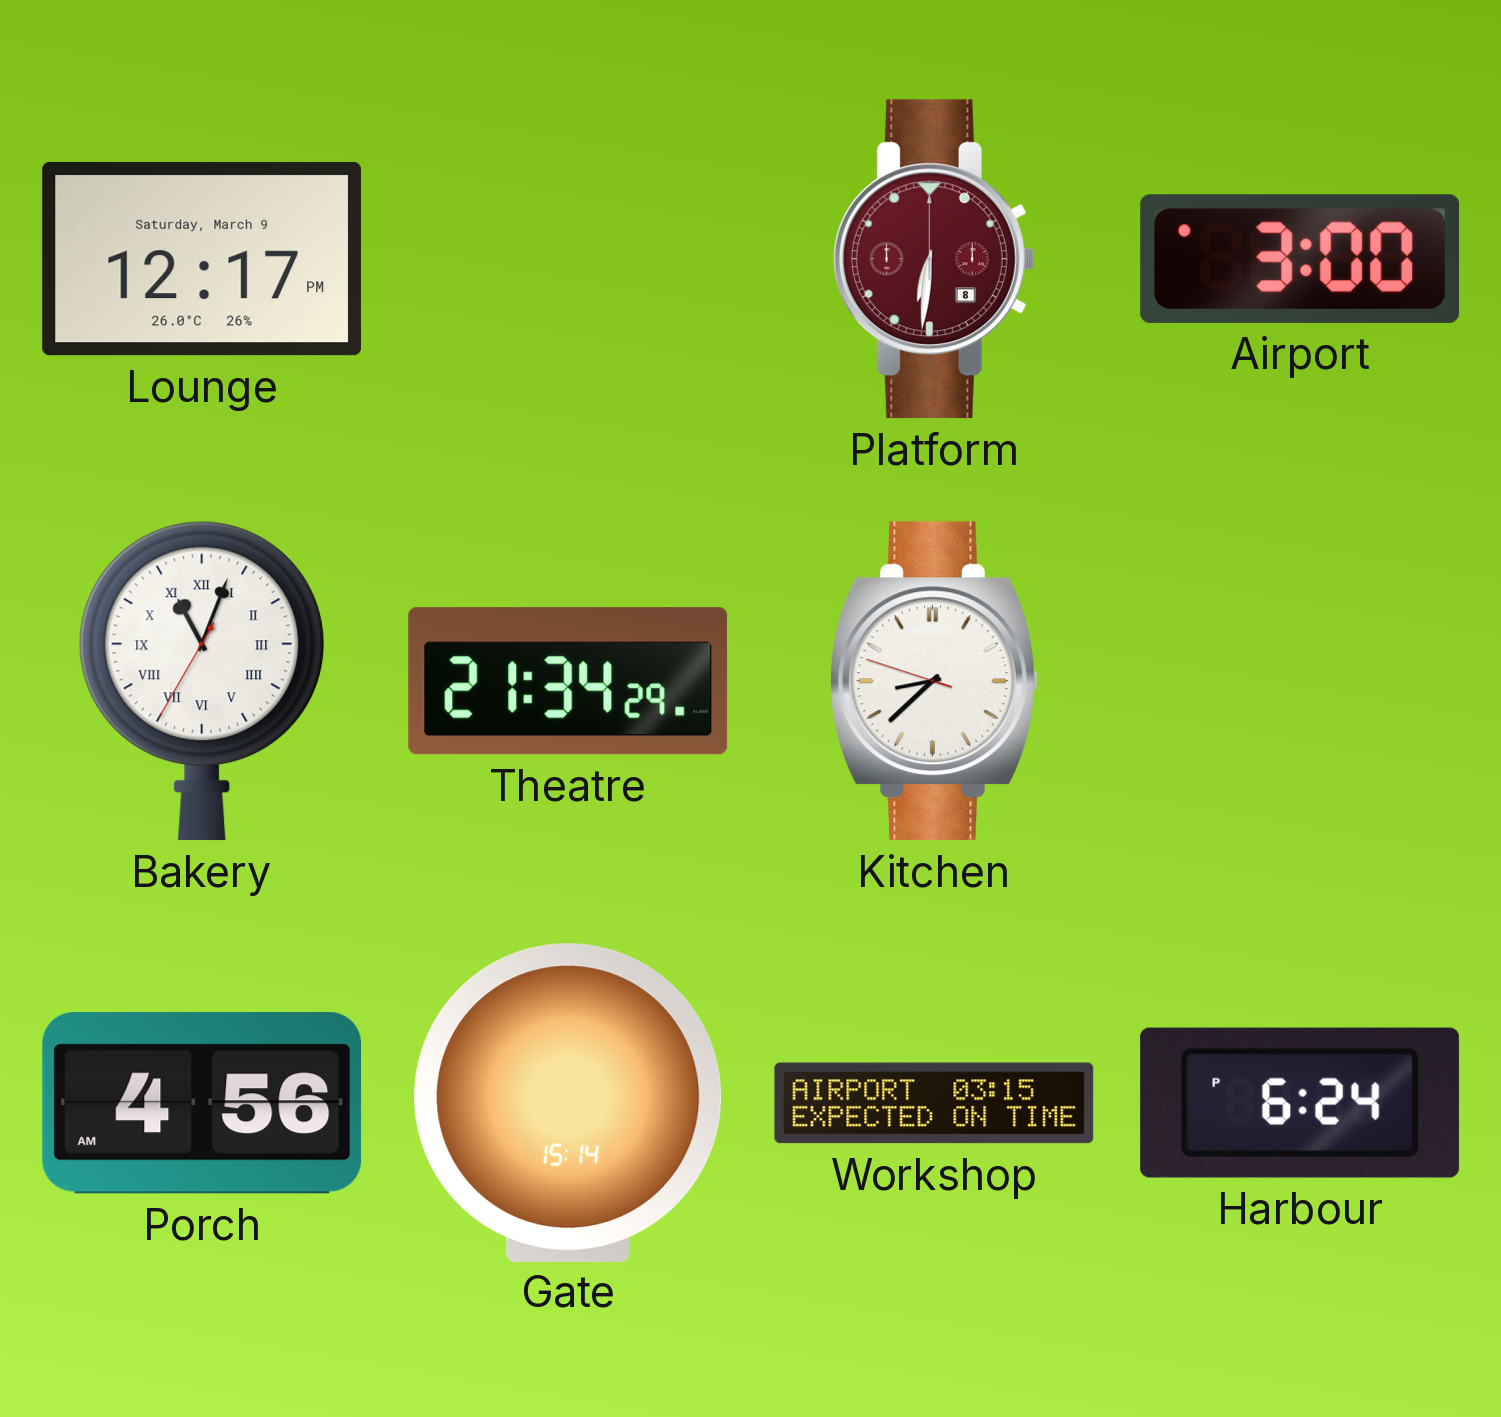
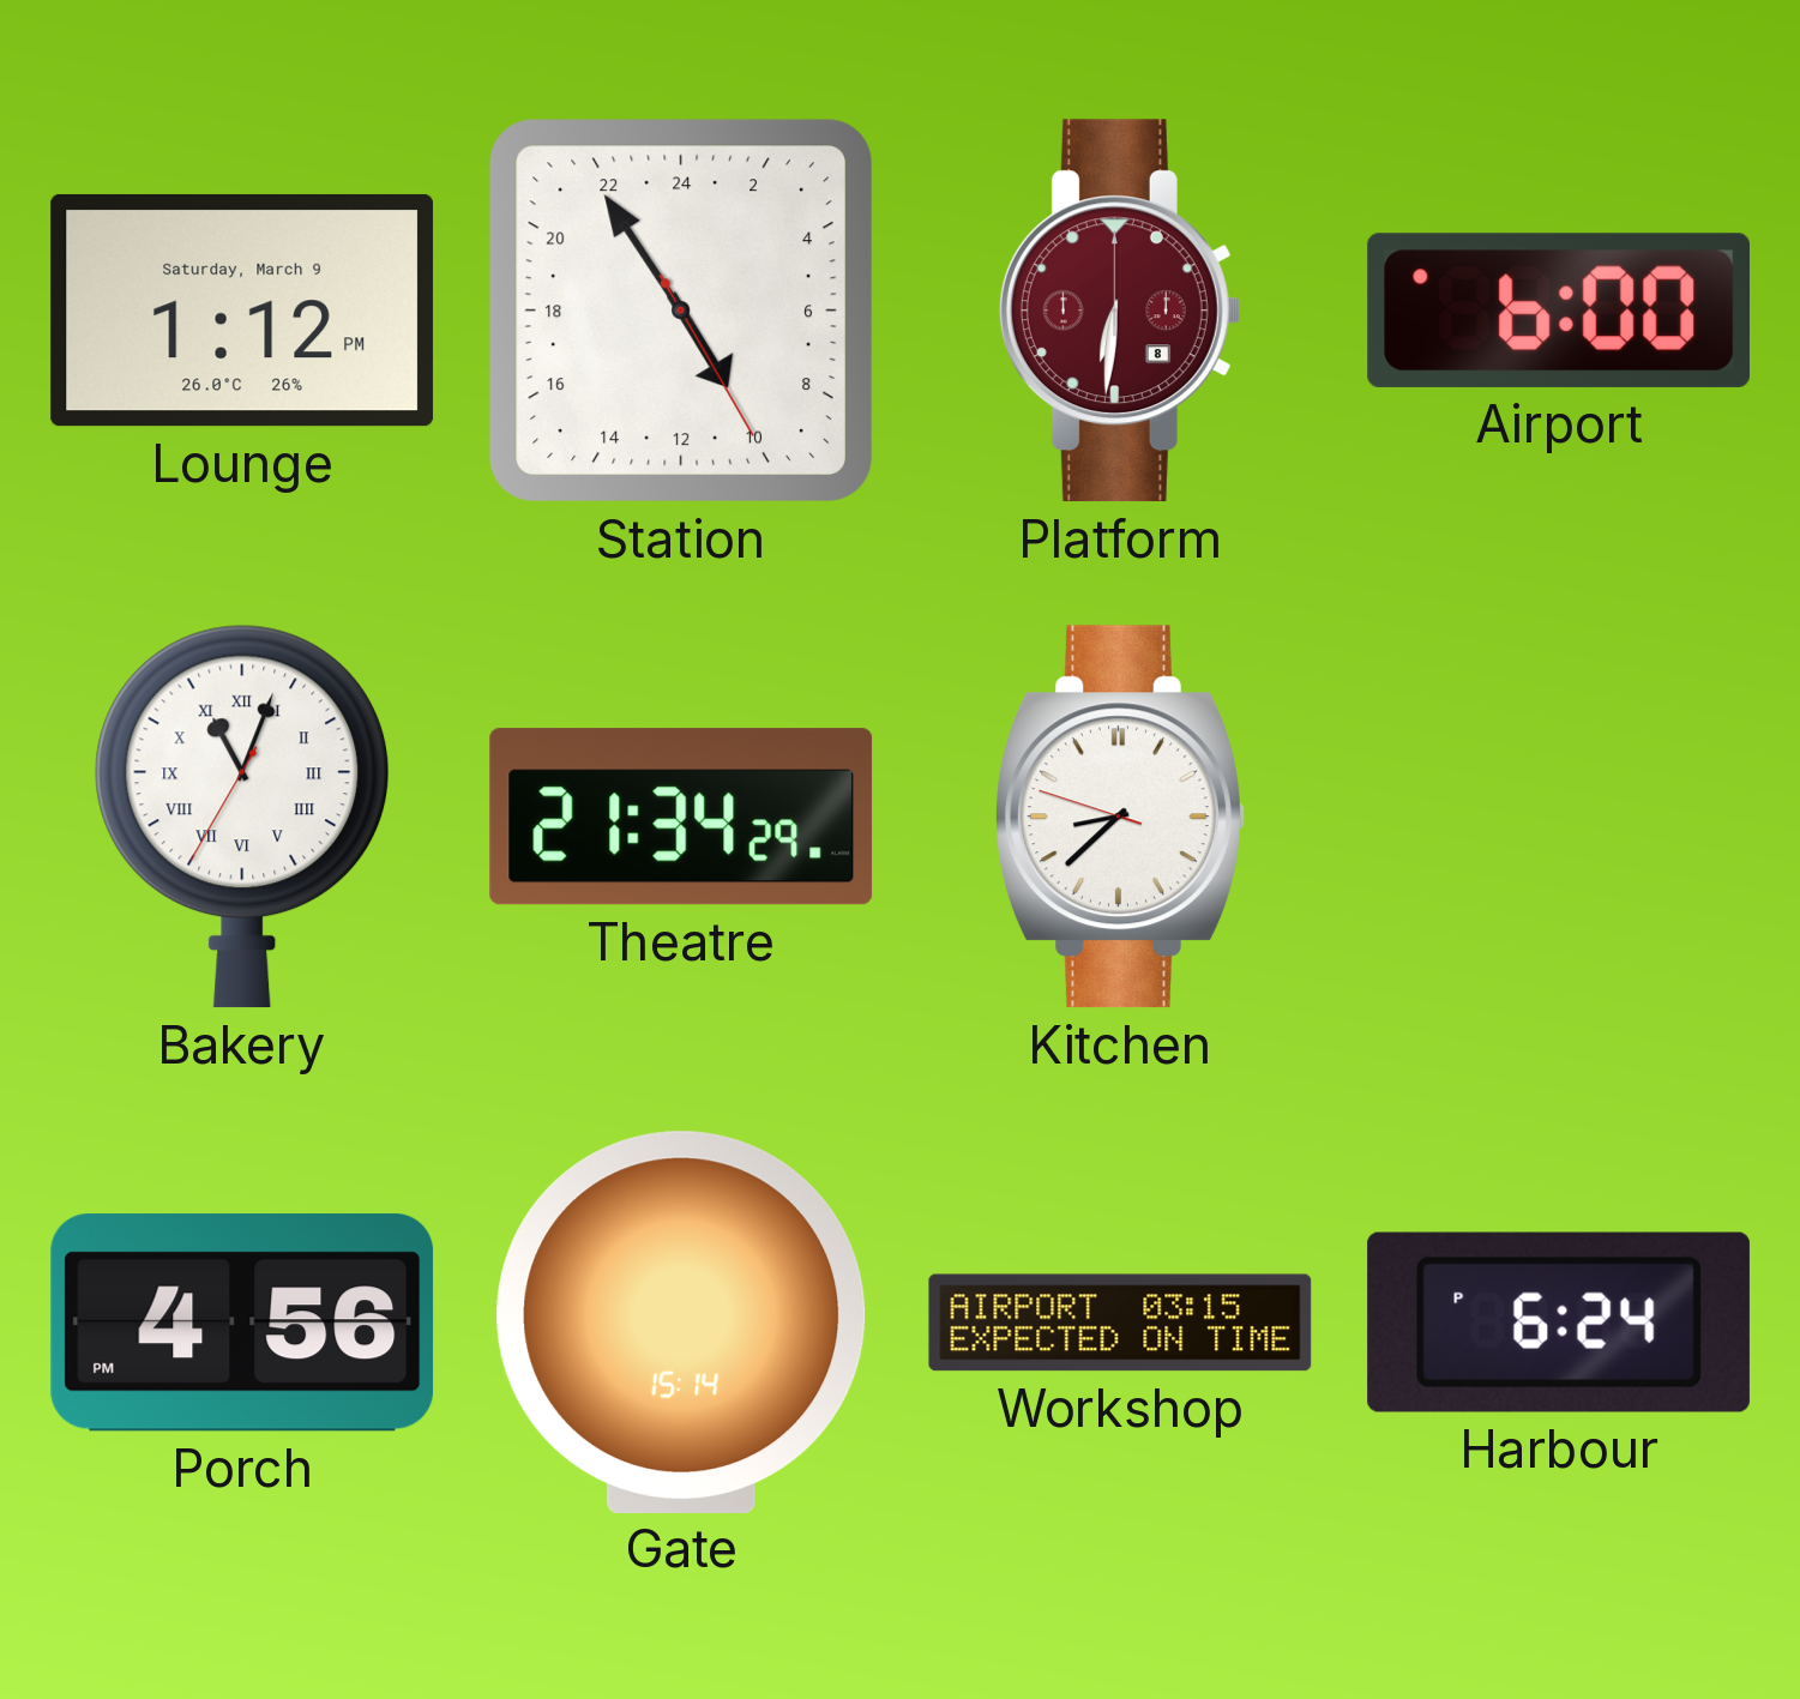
Lounge: 12:17 -> 1:12 (242, 311)
Station: none -> 9:54 (681, 311)
Airport: 3:00 -> 6:00 (1559, 311)
Porch: 4:56 AM -> 4:56 PM (242, 1323)
